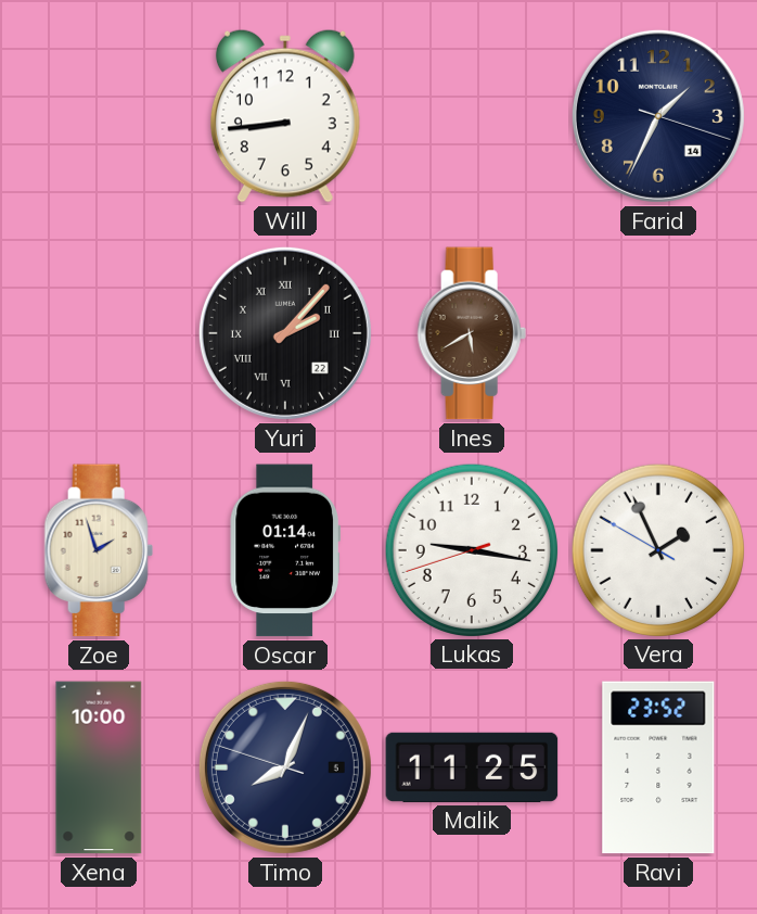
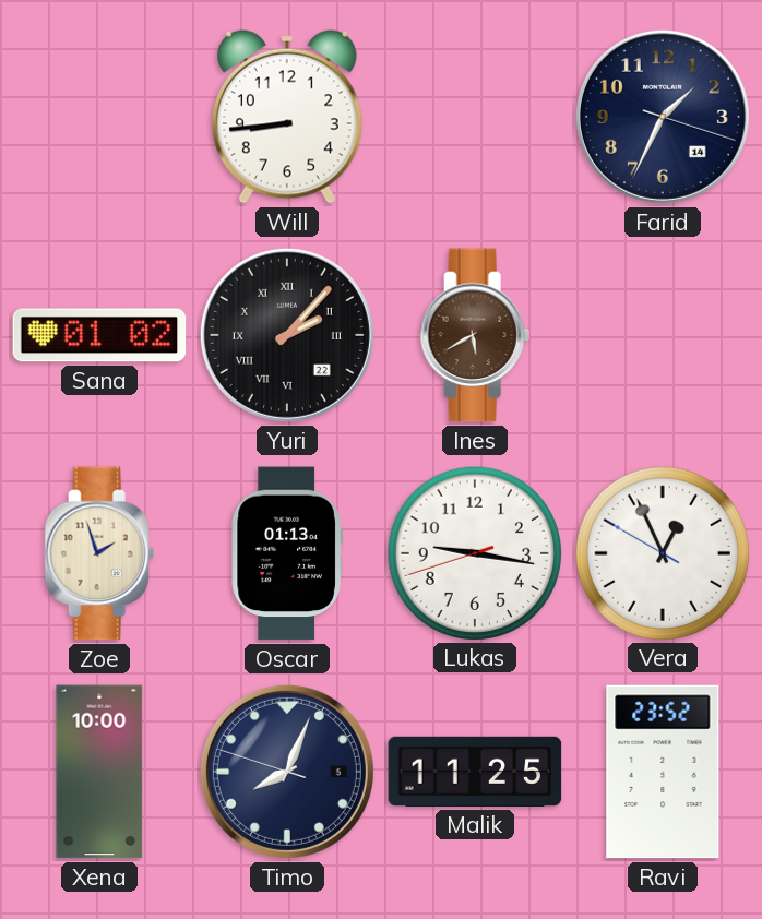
Sana: none -> 01:02 (99, 335)
Oscar: 01:14 -> 01:13 (287, 553)
Vera: 1:55 -> 12:55 (662, 552)
